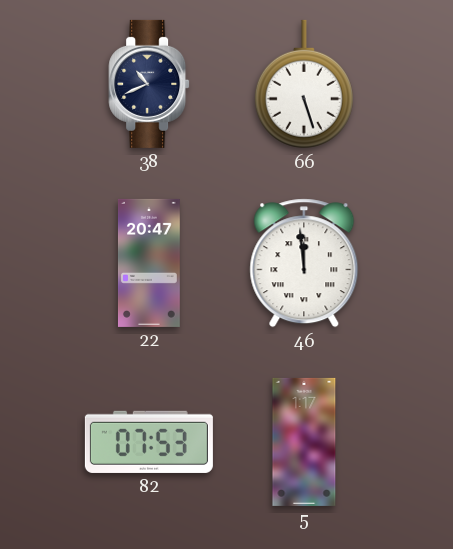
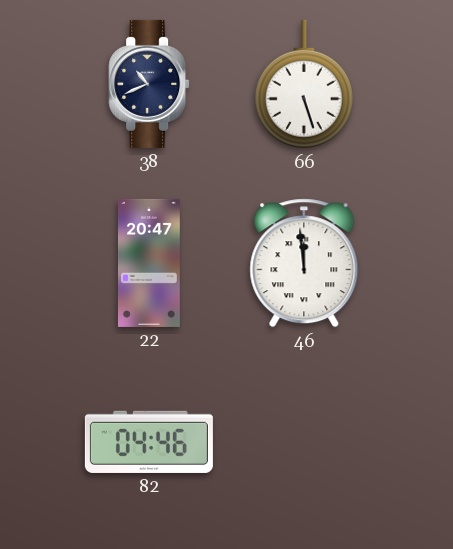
82: 07:53 -> 04:46 (149, 442)
5: 1:17 -> none (304, 442)
